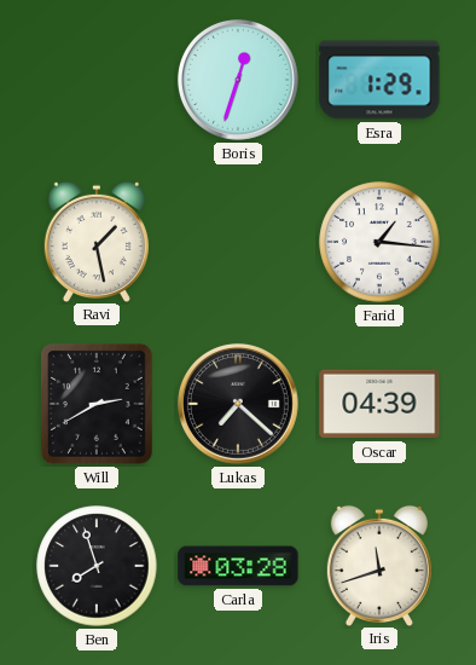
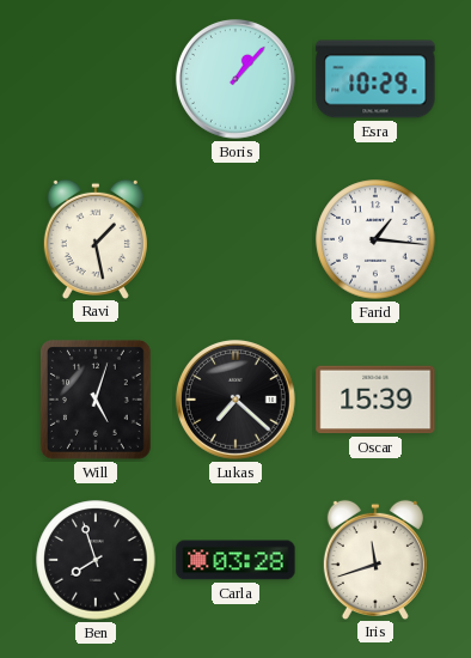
Boris: 12:33 -> 1:07 (235, 79)
Esra: 1:29 -> 10:29 (375, 79)
Will: 2:40 -> 5:03 (96, 400)
Oscar: 04:39 -> 15:39 (375, 400)
